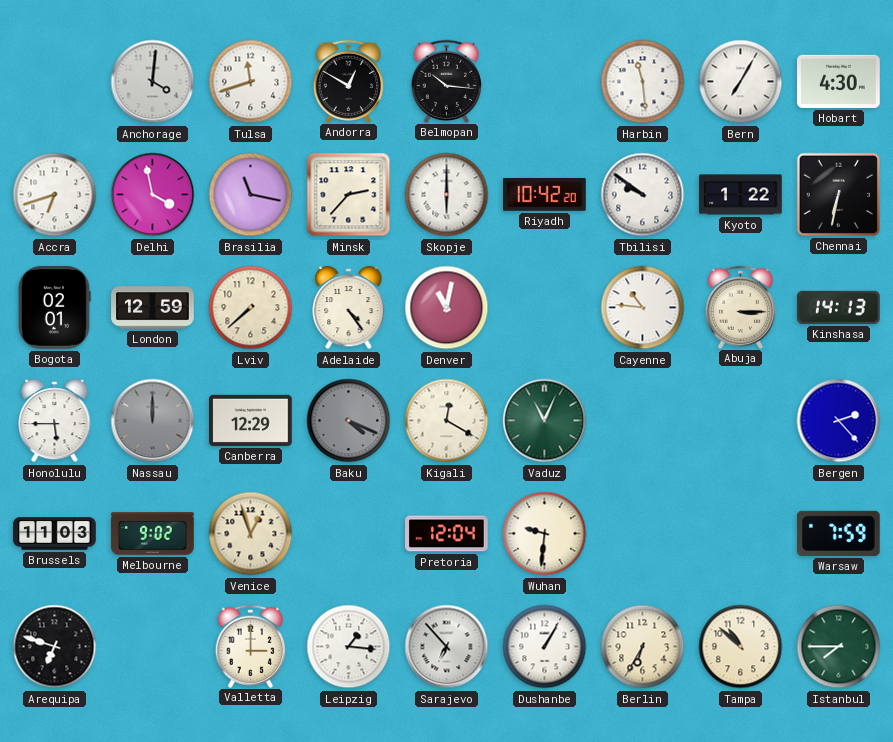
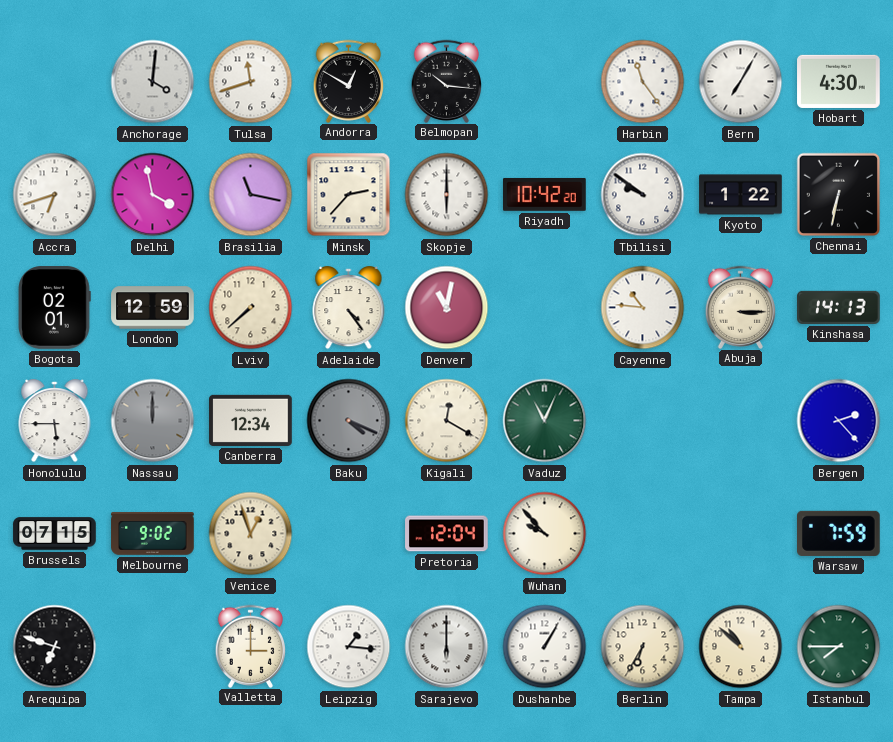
Harbin: 11:29 -> 11:24 (643, 82)
Canberra: 12:29 -> 12:34 (251, 420)
Brussels: 11:03 -> 07:15 (55, 534)
Wuhan: 9:31 -> 9:53 (545, 534)
Sarajevo: 6:53 -> 6:00 (447, 647)
